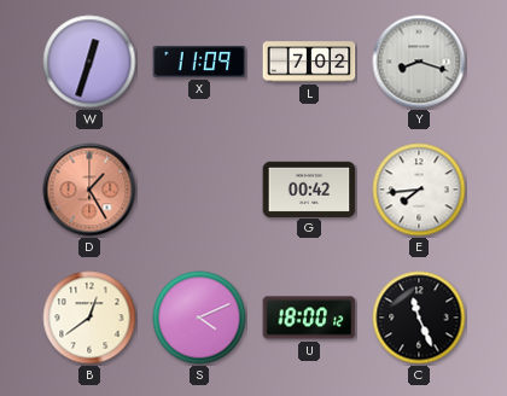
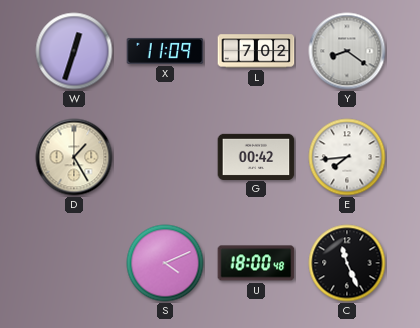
Y: 8:18 -> 8:21 (347, 51)
D dial: salmon -> cream (74, 157)
B: 12:39 -> none (89, 318)
U: 18:00:12 -> 18:00:48 (256, 263)
